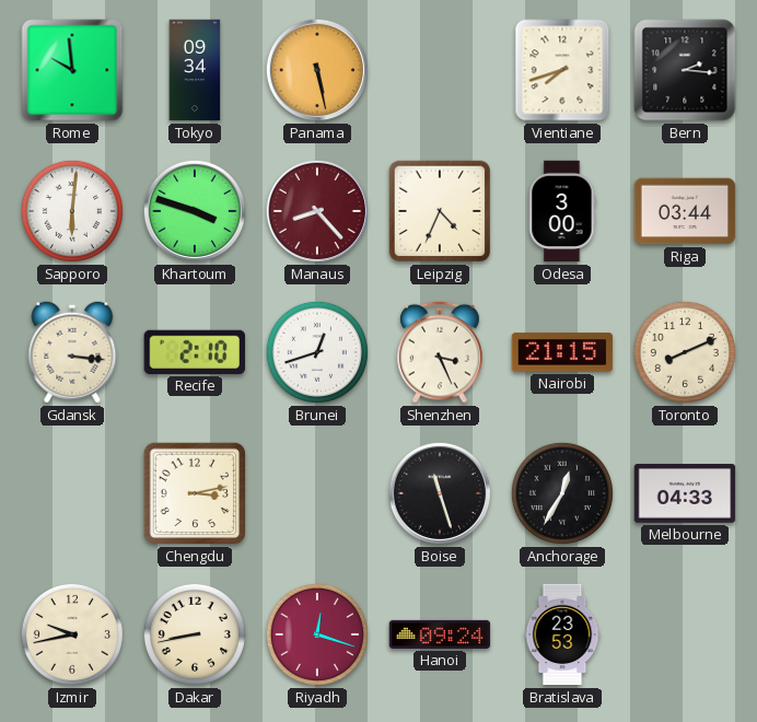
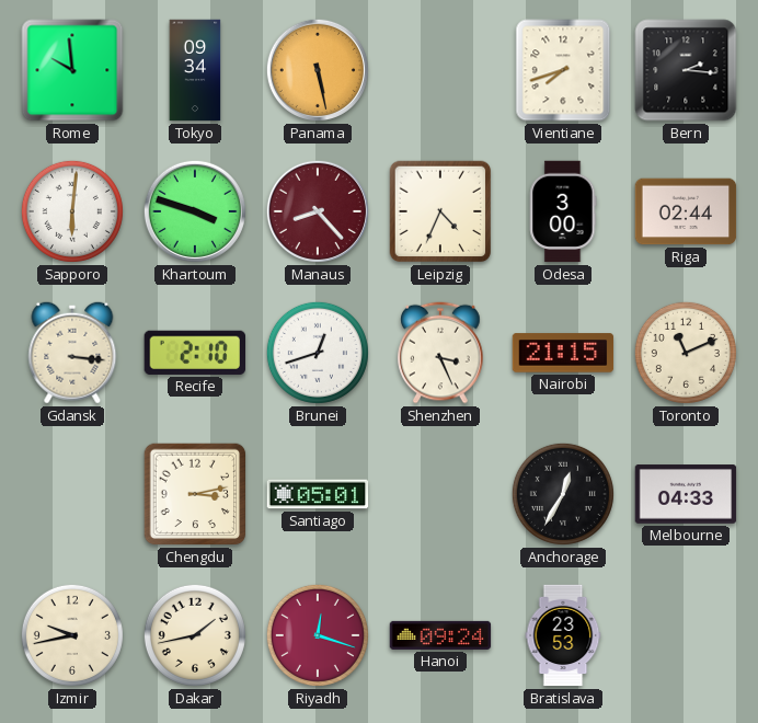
Riga: 03:44 -> 02:44 (686, 211)
Toronto: 8:11 -> 11:11 (686, 353)
Santiago: none -> 05:01 (318, 494)
Boise: 11:27 -> none (440, 493)
Dakar: 8:43 -> 1:43 (195, 635)
